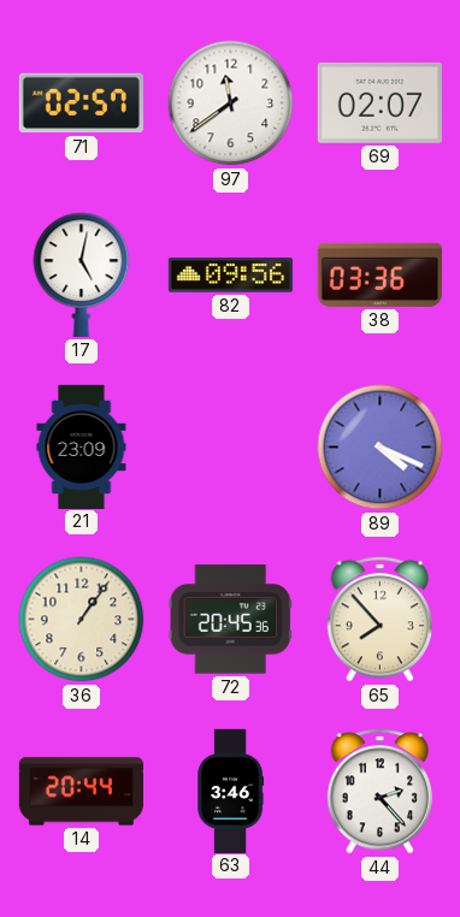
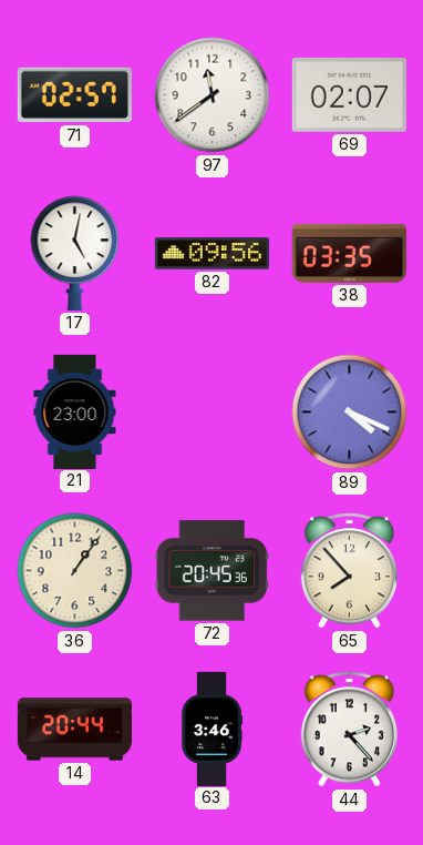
38: 03:36 -> 03:35 (349, 253)
21: 23:09 -> 23:00 (75, 411)
